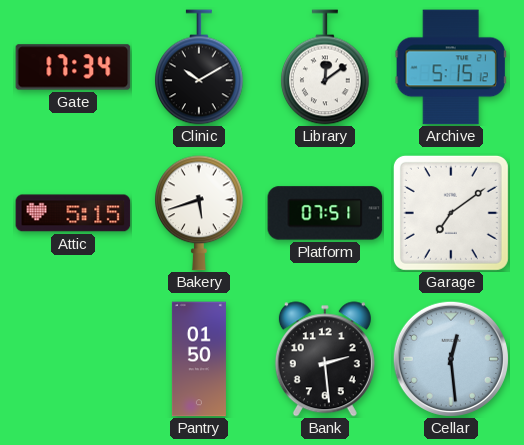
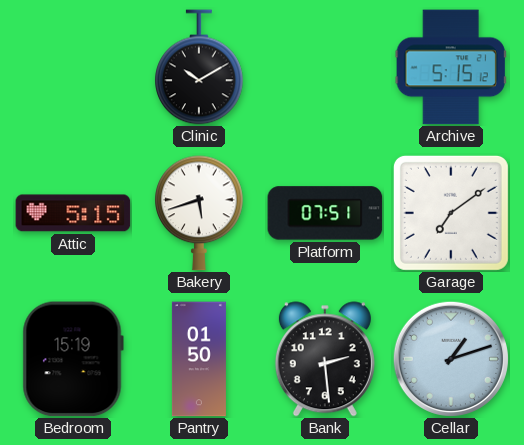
Gate: 17:34 -> none (73, 67)
Library: 12:09 -> none (326, 67)
Bedroom: none -> 15:19 (73, 359)
Cellar: 12:29 -> 1:12 (451, 359)
